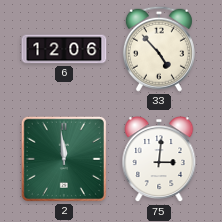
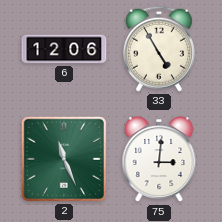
33: 4:53 -> 4:55 (159, 49)
2: 11:59 -> 11:26 (64, 159)
